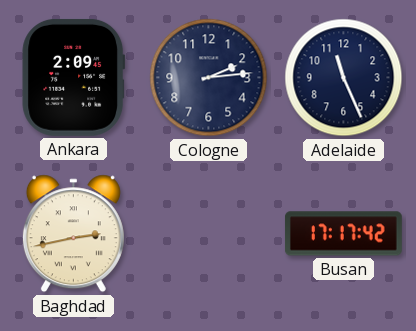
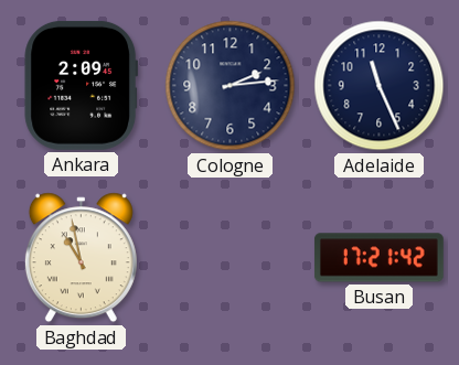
Baghdad: 2:43 -> 10:58 (81, 258)
Busan: 17:17 -> 17:21 (378, 258)
